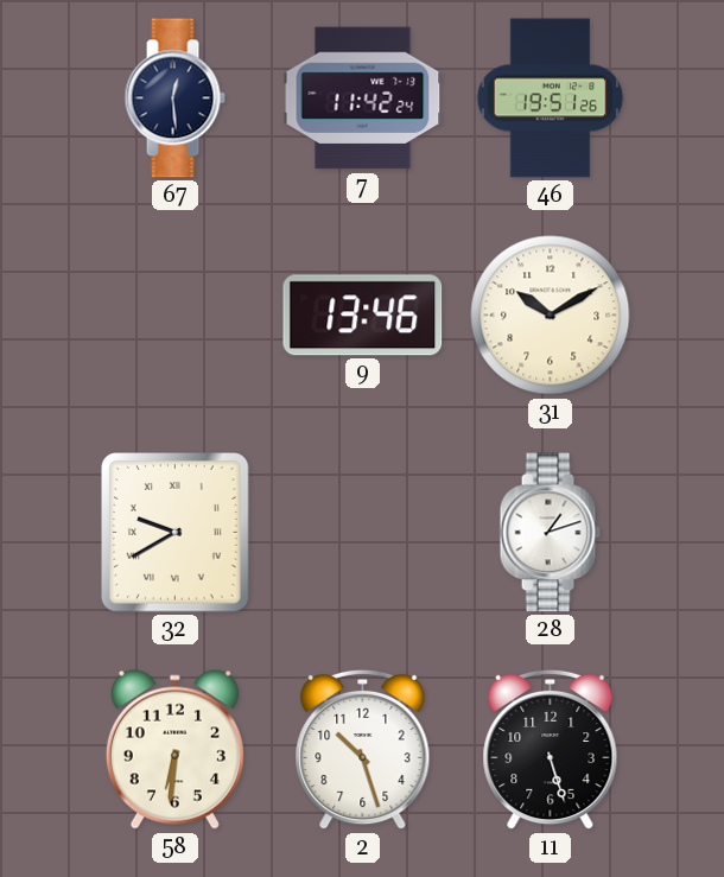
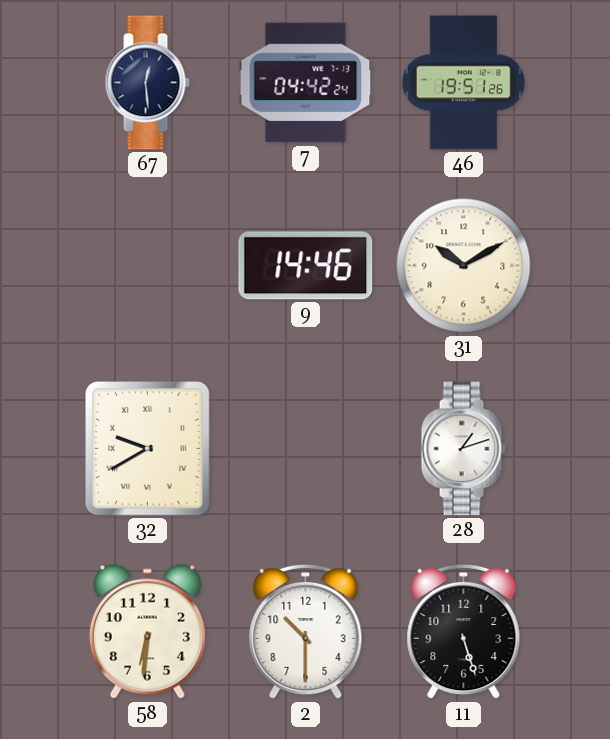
7: 11:42 -> 04:42 (306, 83)
9: 13:46 -> 14:46 (306, 266)
2: 10:27 -> 10:30 (306, 632)
